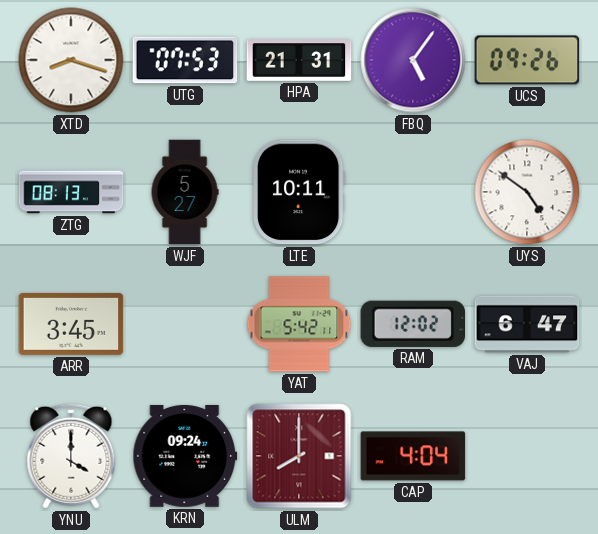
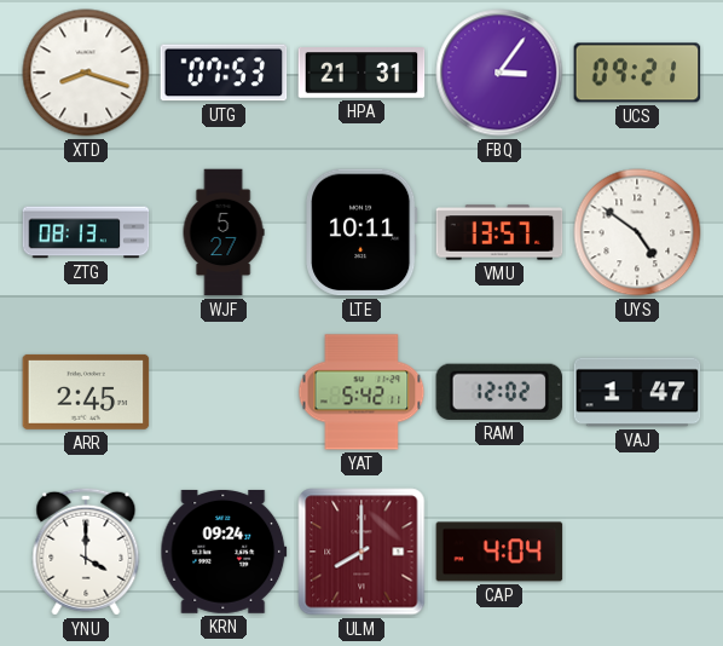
FBQ: 5:06 -> 3:06 (499, 73)
UCS: 09:26 -> 09:21 (637, 73)
VMU: none -> 13:57 (499, 232)
ARR: 3:45 -> 2:45 (86, 392)
VAJ: 6:47 -> 1:47 (637, 392)
